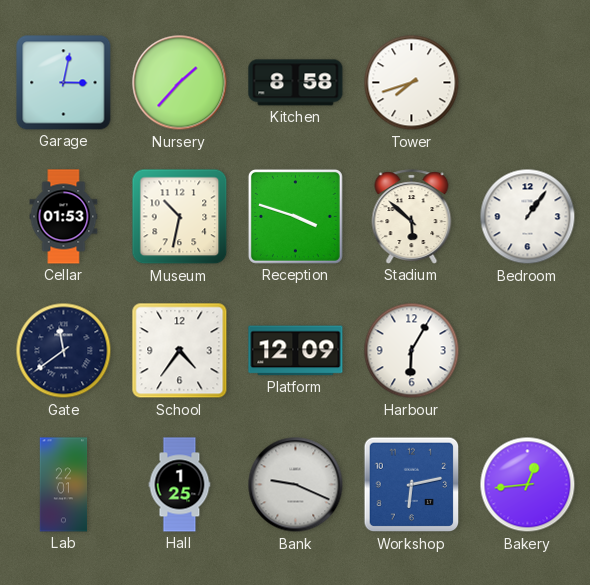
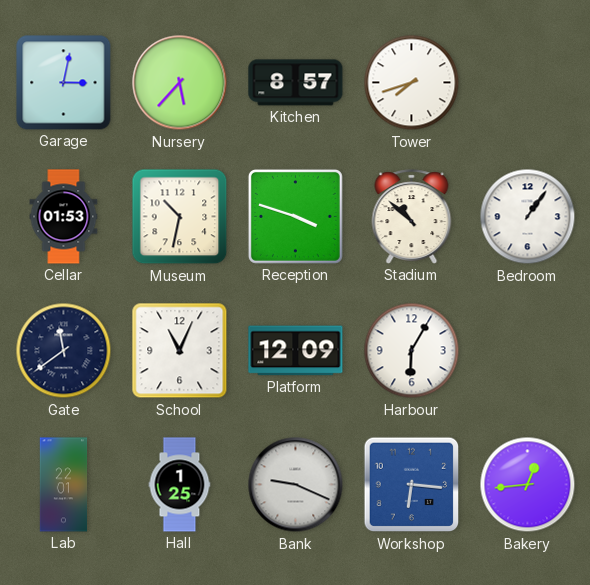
Nursery: 1:37 -> 5:37 (180, 83)
Kitchen: 8:58 -> 8:57 (296, 83)
Stadium: 5:52 -> 10:52 (412, 217)
School: 4:36 -> 11:04 (180, 351)
Workshop: 6:13 -> 6:16 (412, 485)
